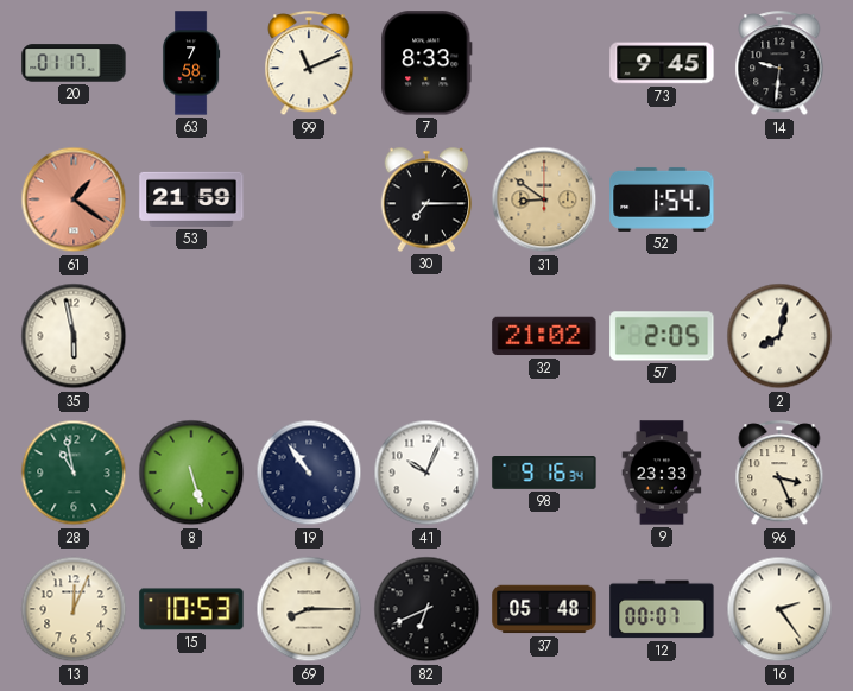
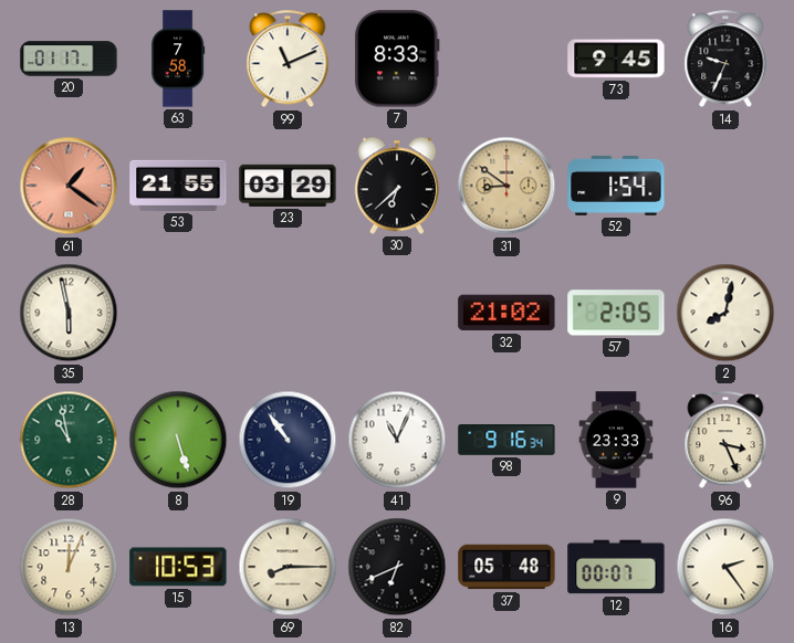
14: 9:31 -> 9:34 (725, 60)
53: 21:59 -> 21:55 (178, 186)
23: none -> 03:29 (288, 186)
30: 7:15 -> 6:38 (397, 186)
41: 10:04 -> 11:04 (397, 440)
